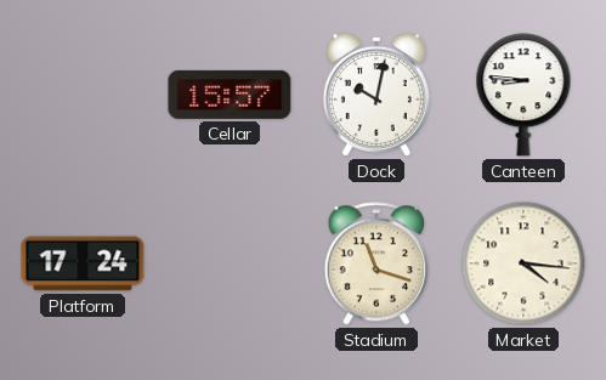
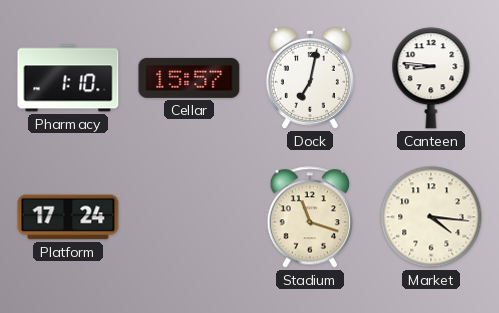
Pharmacy: none -> 1:10 (68, 78)
Dock: 10:02 -> 7:02 (310, 78)
